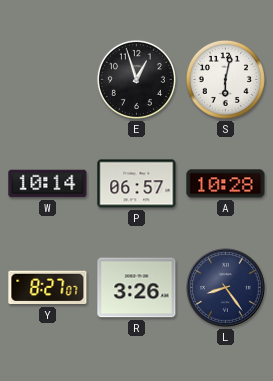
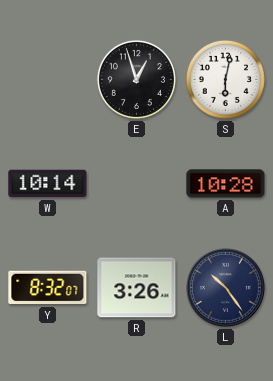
P: 06:57 -> none (137, 184)
Y: 8:27 -> 8:32 (48, 288)
L: 8:24 -> 10:24 (226, 288)
